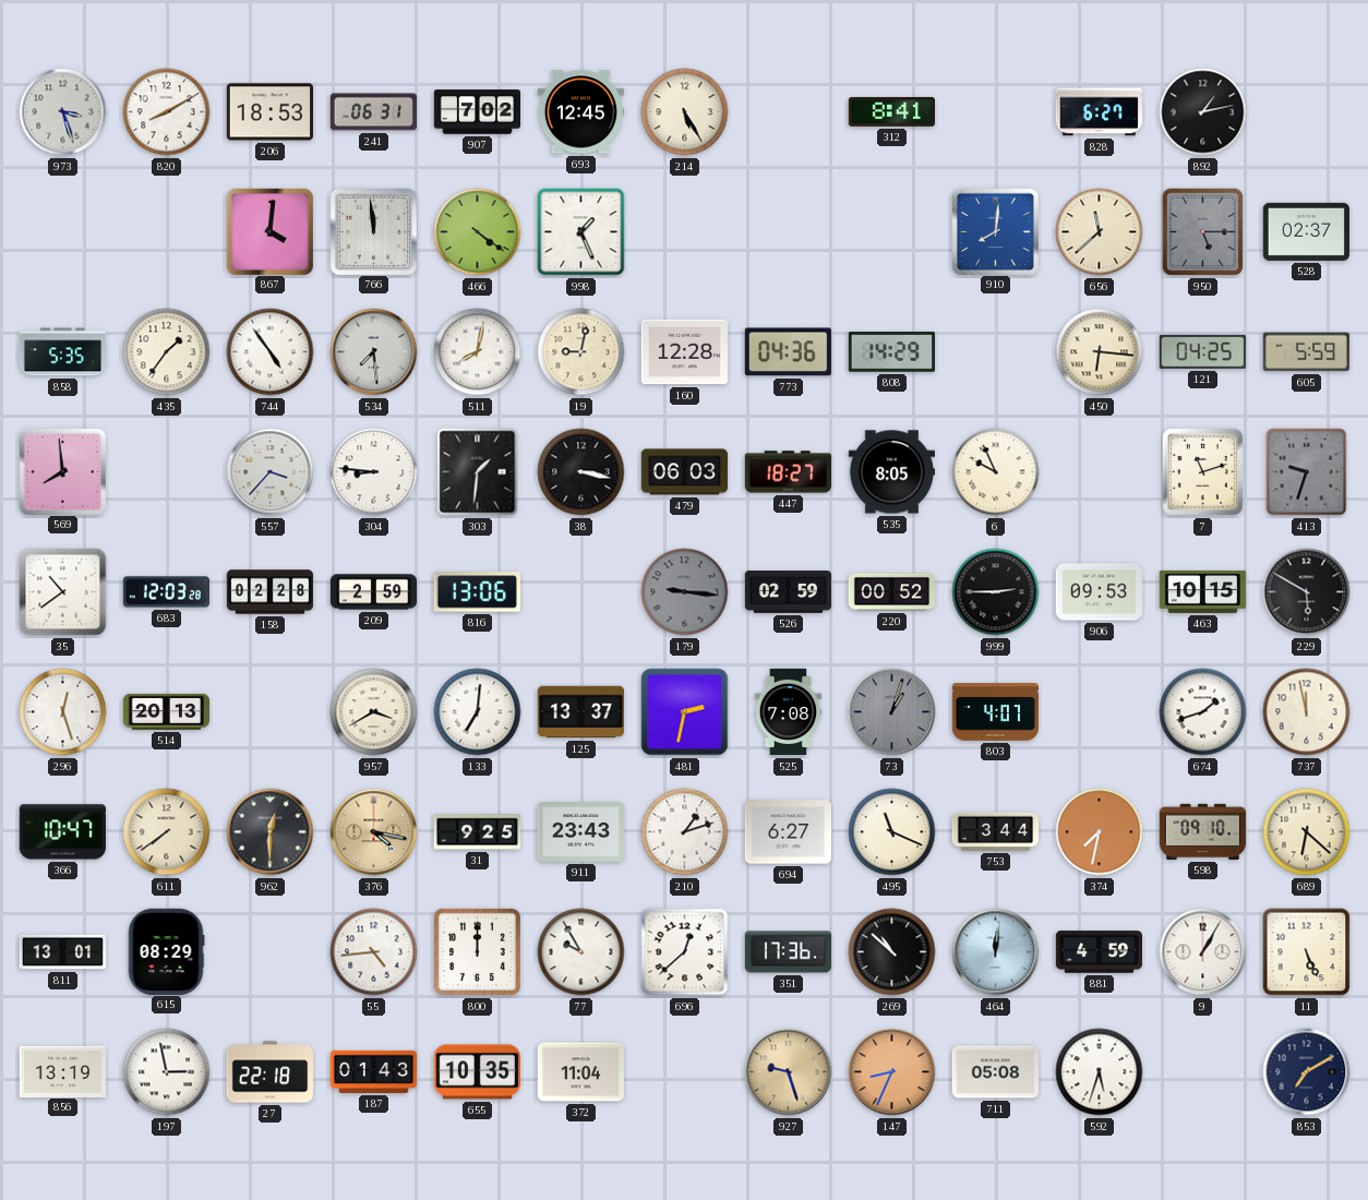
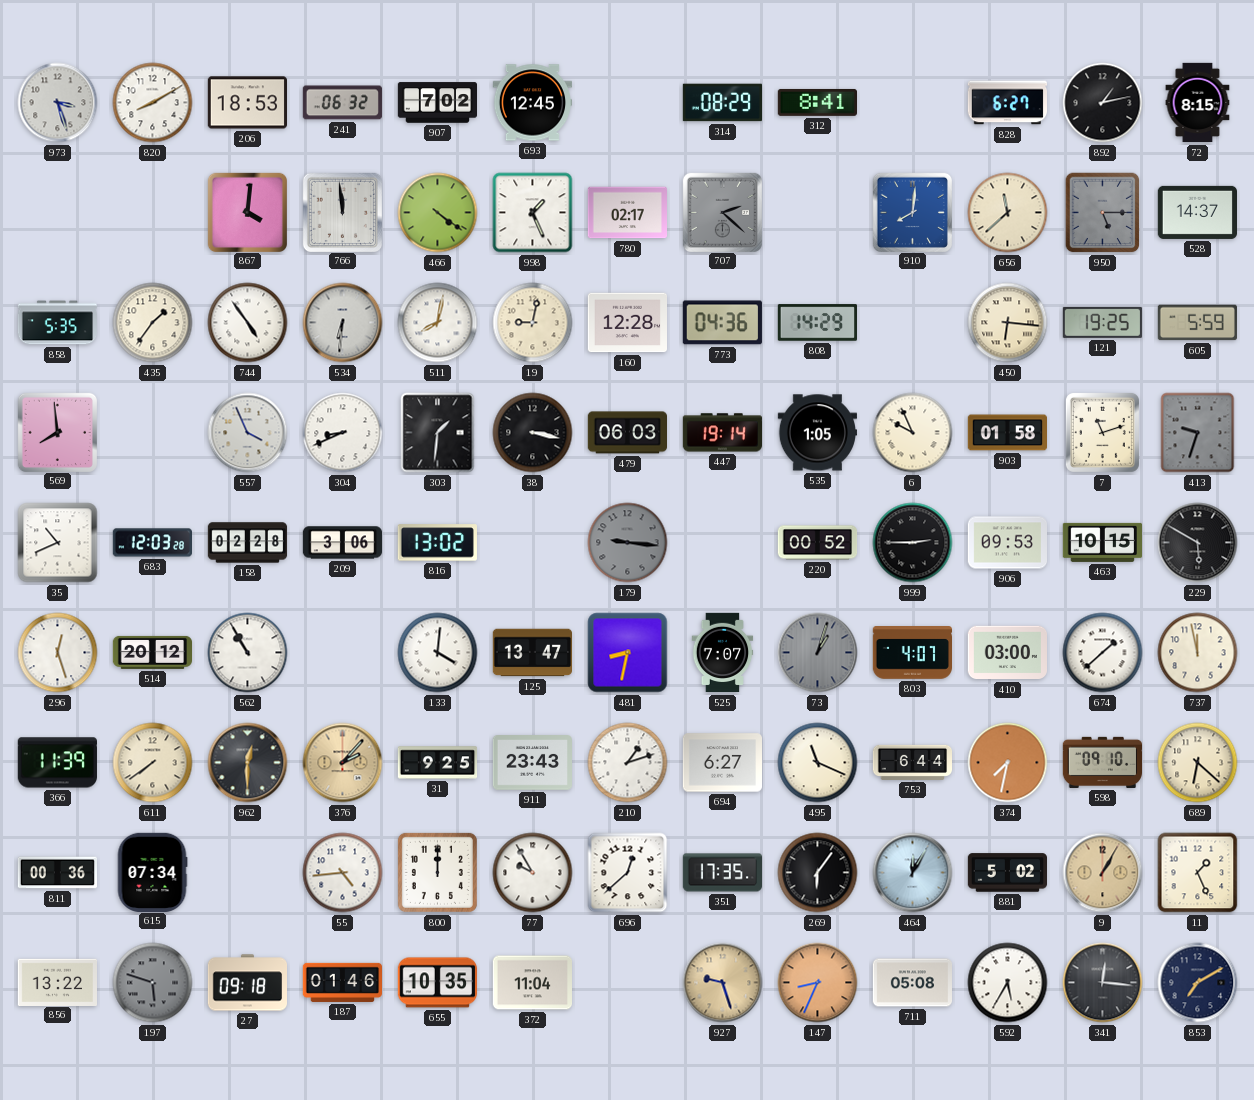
241: 06:31 -> 06:32 (342, 103)
214: 5:25 -> none (685, 112)
314: none -> 08:29 (722, 103)
72: none -> 8:15 (1198, 103)
780: none -> 02:17 (627, 213)
707: none -> 2:22 (722, 212)
528: 02:37 -> 14:37 (1197, 212)
534: 7:29 -> 6:31 (343, 323)
121: 04:25 -> 19:25 (1102, 322)
557: 3:37 -> 3:56 (248, 433)
304: 8:46 -> 8:41 (343, 433)
447: 18:27 -> 19:14 (722, 433)
535: 8:05 -> 1:05 (817, 433)
903: none -> 01:58 (1007, 433)
35: 10:39 -> 10:41 (58, 543)
209: 2:59 -> 3:06 (343, 543)
816: 13:06 -> 13:02 (437, 543)
526: 02:59 -> none (788, 592)
514: 20:13 -> 20:12 (153, 652)
562: none -> 10:55 (248, 653)
957: 3:40 -> none (374, 712)
133: 7:01 -> 4:01 (438, 653)
125: 13:37 -> 13:47 (532, 653)
481: 2:32 -> 8:32 (628, 653)
525: 7:08 -> 7:07 (723, 653)
410: none -> 03:00 (1007, 653)
674: 1:42 -> 1:38 (1103, 653)
366: 10:47 -> 11:39 (57, 763)
376: 4:17 -> 2:07 (343, 763)
753: 3:44 -> 6:44 (913, 762)
811: 13:01 -> 00:36 (57, 873)
615: 08:29 -> 07:34 (152, 872)
351: 17:36 -> 17:35 (722, 873)
269: 10:52 -> 6:06 (818, 873)
464: 12:01 -> 12:05 (913, 873)
881: 4:59 -> 5:02 (1007, 873)
9 dial: white -> champagne (1103, 873)
11: 5:26 -> 1:26 (1198, 873)
856: 13:19 -> 13:22 (57, 982)
197: 2:58 -> 5:48 (153, 983)
197 dial: white -> grey (153, 983)
27: 22:18 -> 09:18 (248, 983)
187: 01:43 -> 01:46 (342, 982)
592: 5:33 -> 5:35 (1008, 983)
341: none -> 12:16 (1103, 983)
